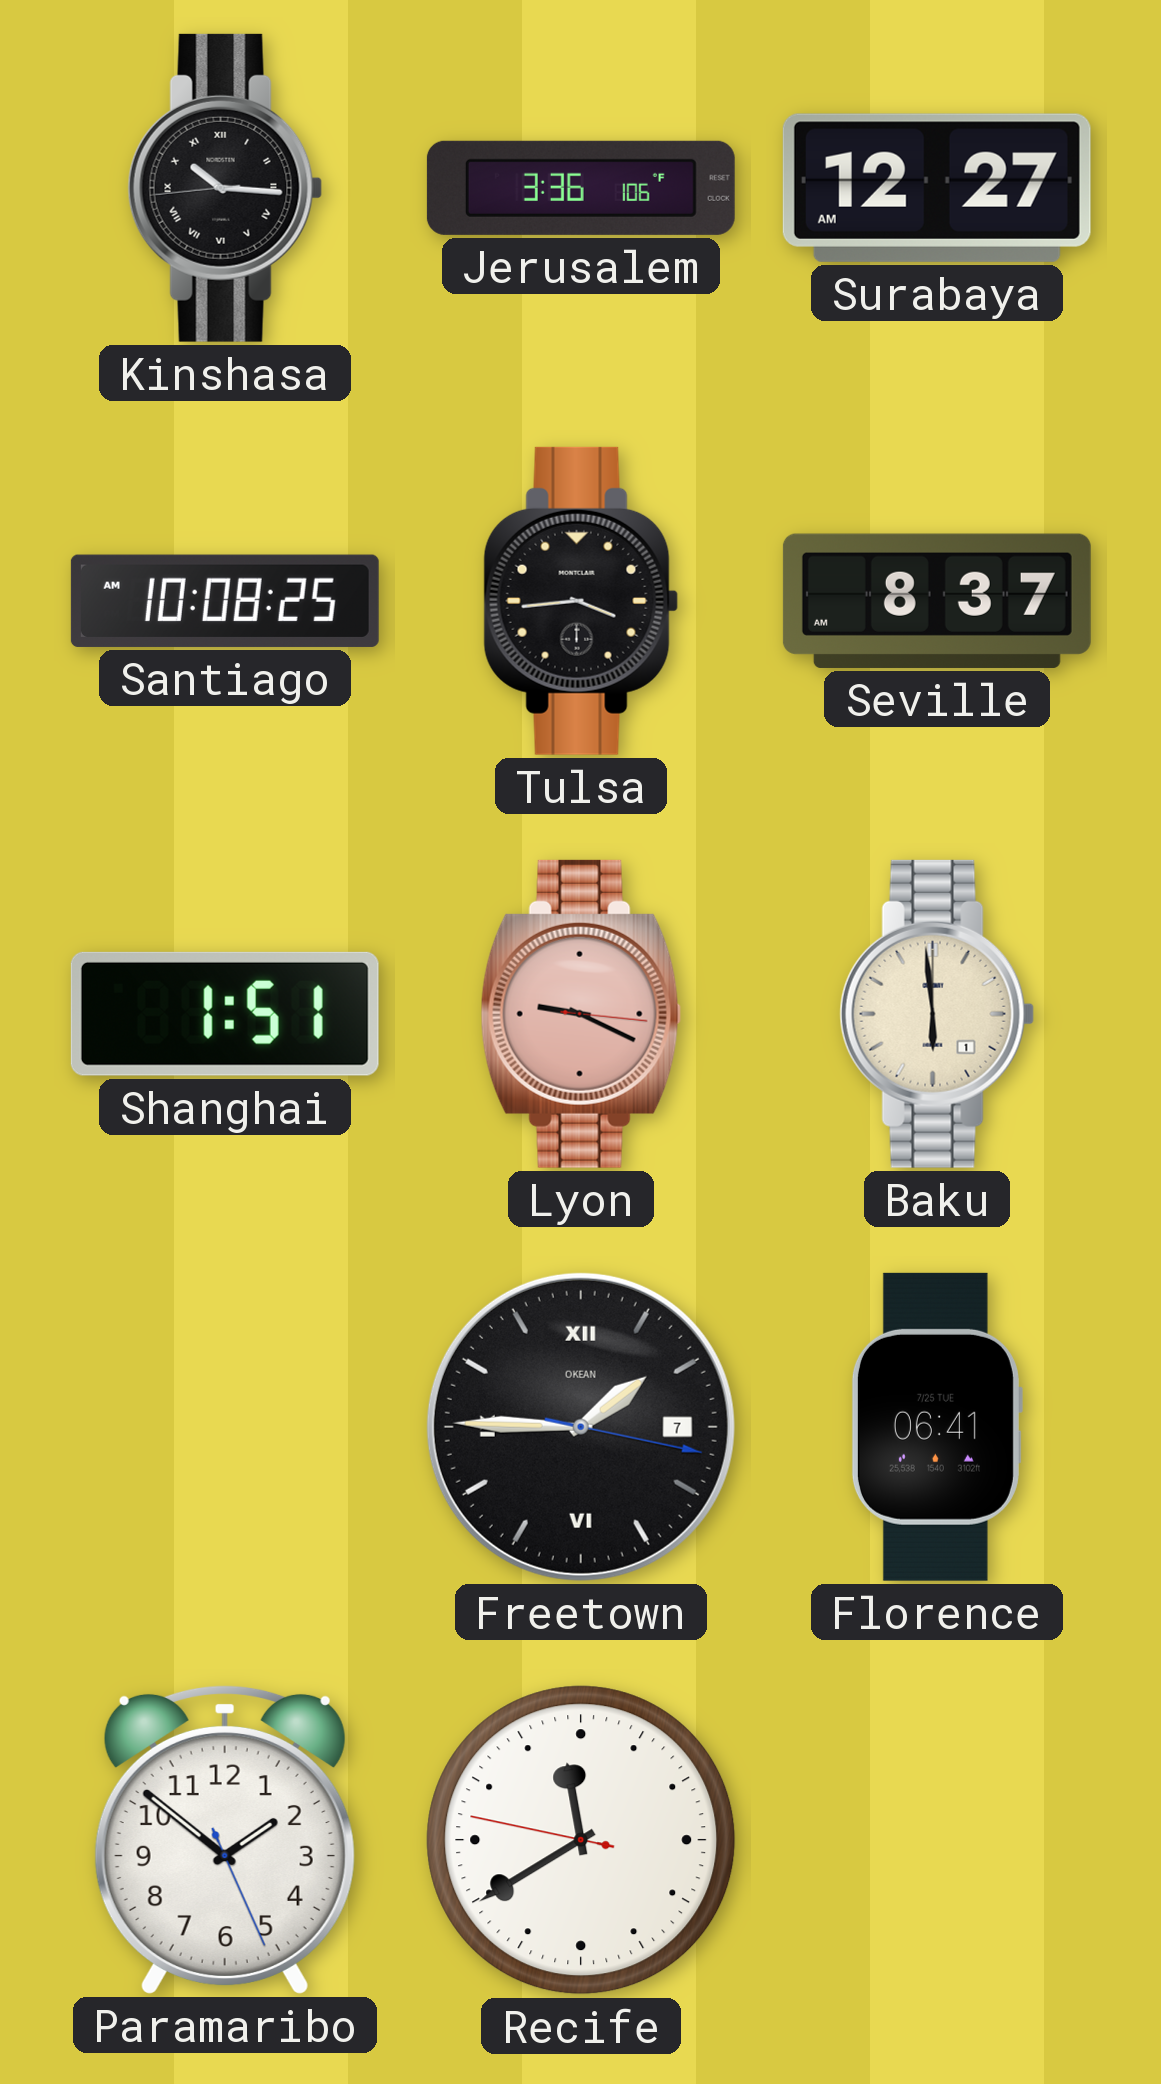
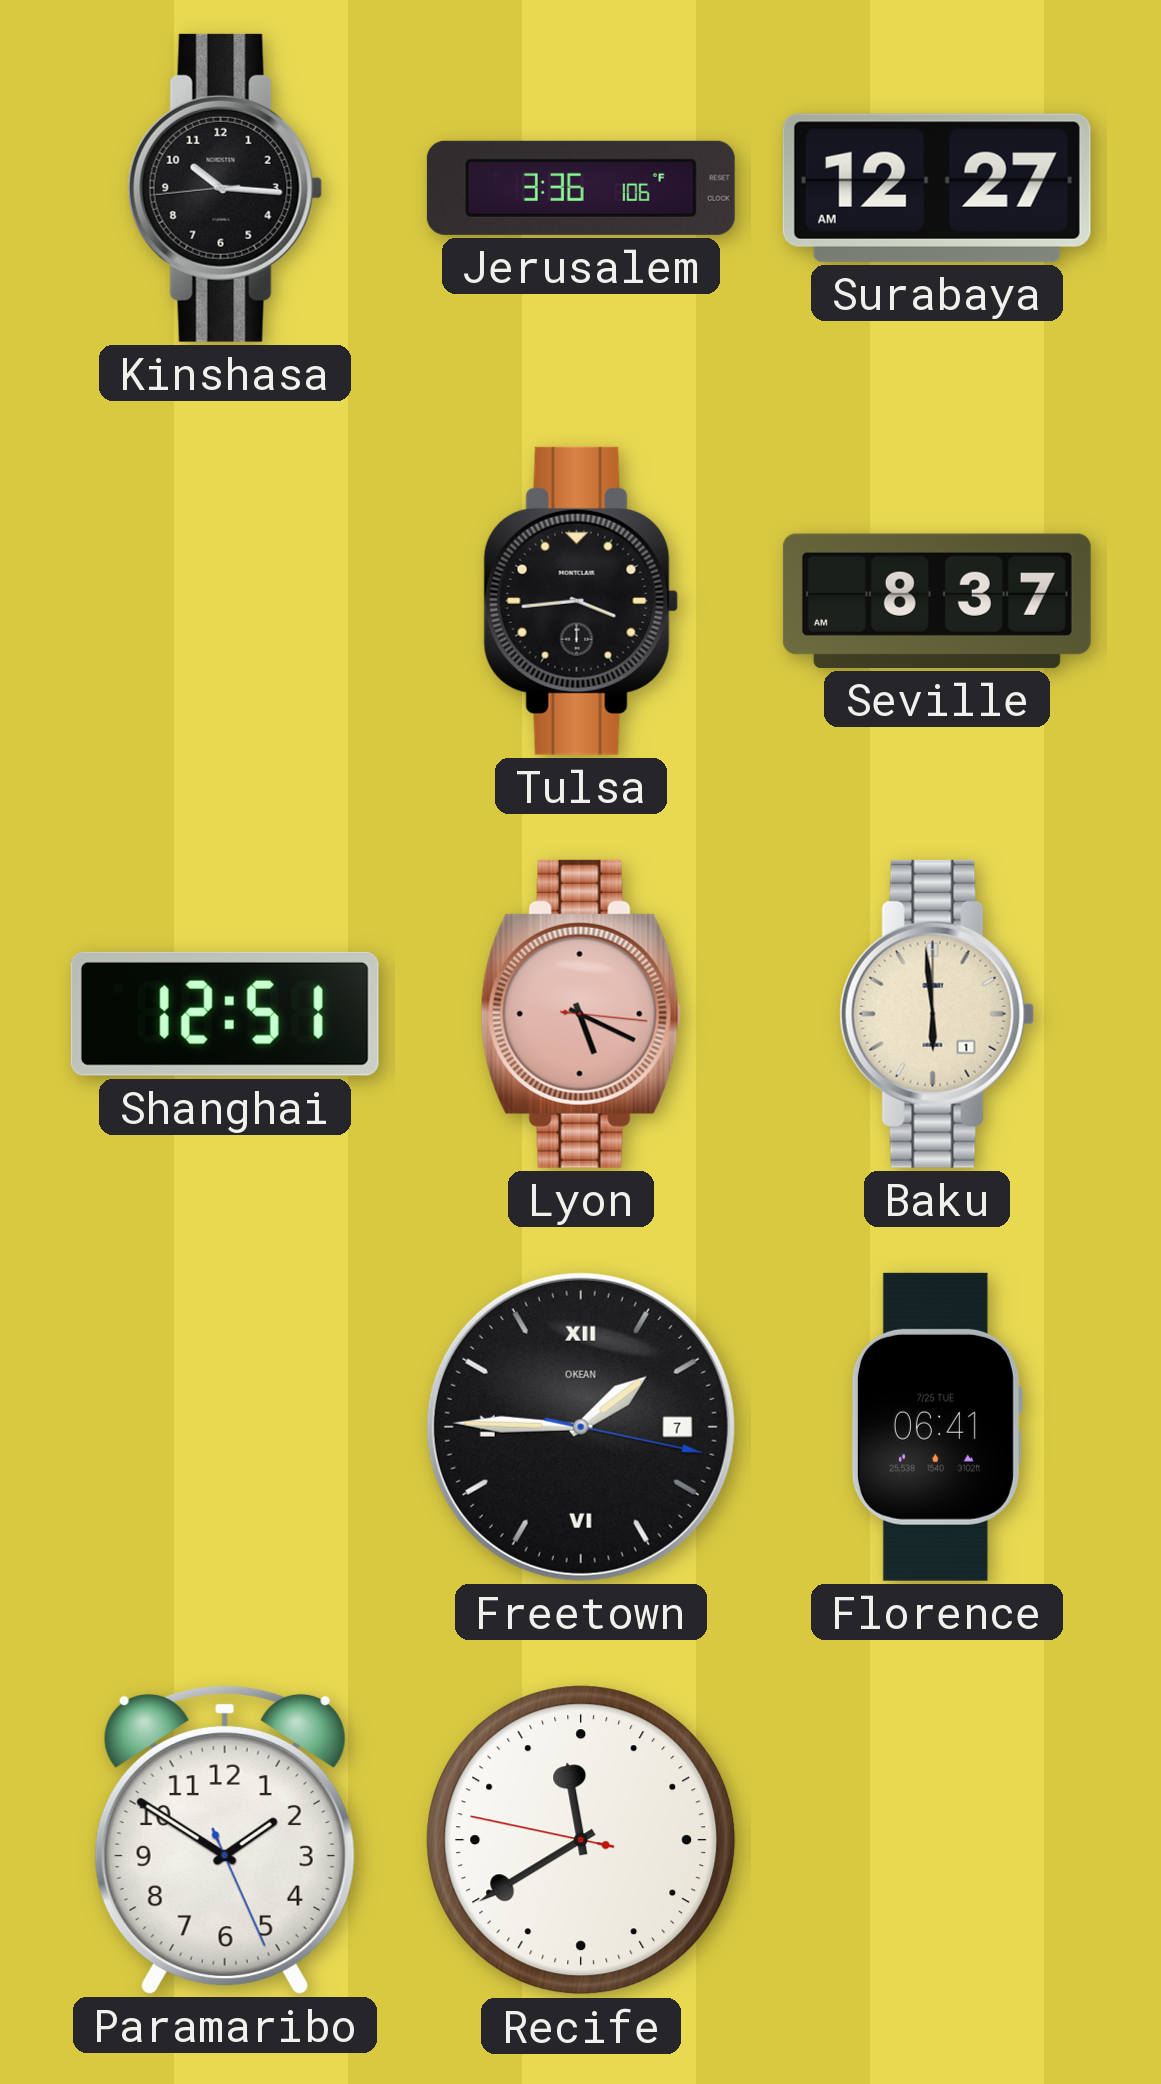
Kinshasa numerals: Roman -> Arabic (225, 188)
Santiago: 10:08 -> none (225, 601)
Shanghai: 1:51 -> 12:51 (225, 1014)
Lyon: 9:19 -> 5:19 (581, 1014)
Paramaribo: 1:51 -> 1:50 (225, 1839)
